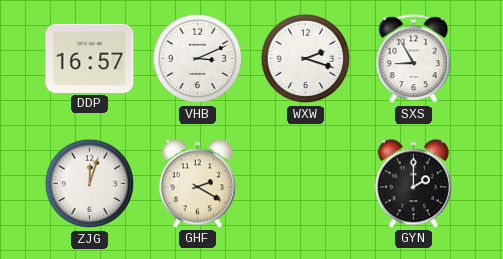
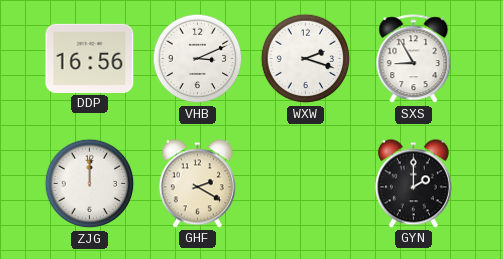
DDP: 16:57 -> 16:56 (90, 58)
ZJG: 12:03 -> 12:00 (90, 184)
